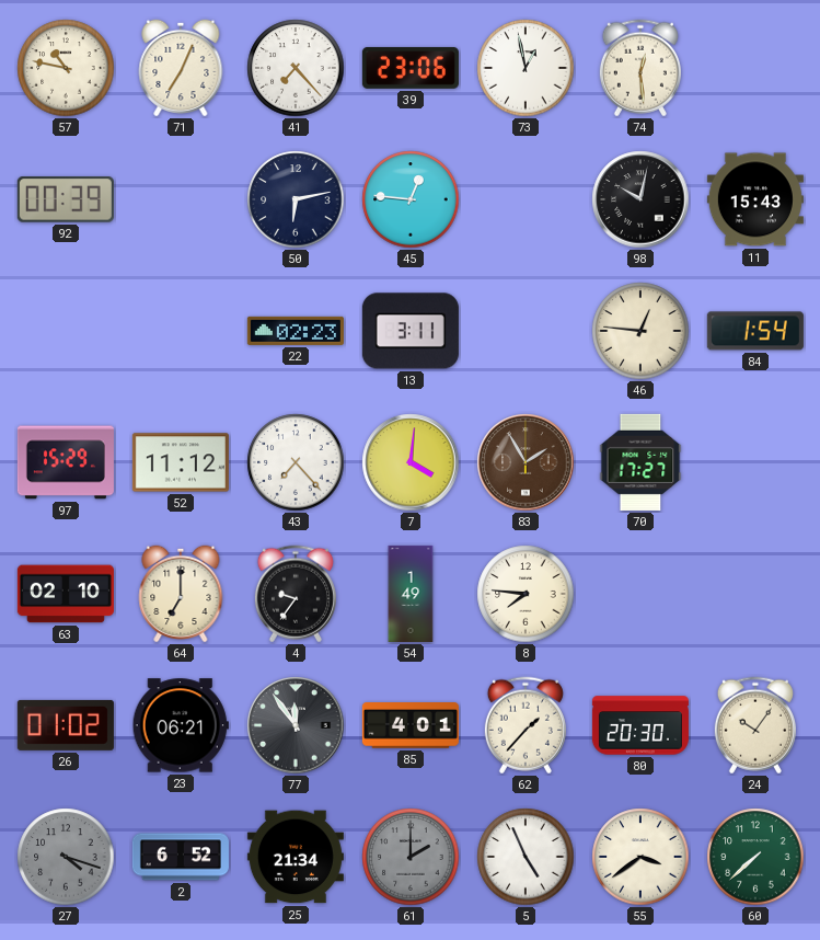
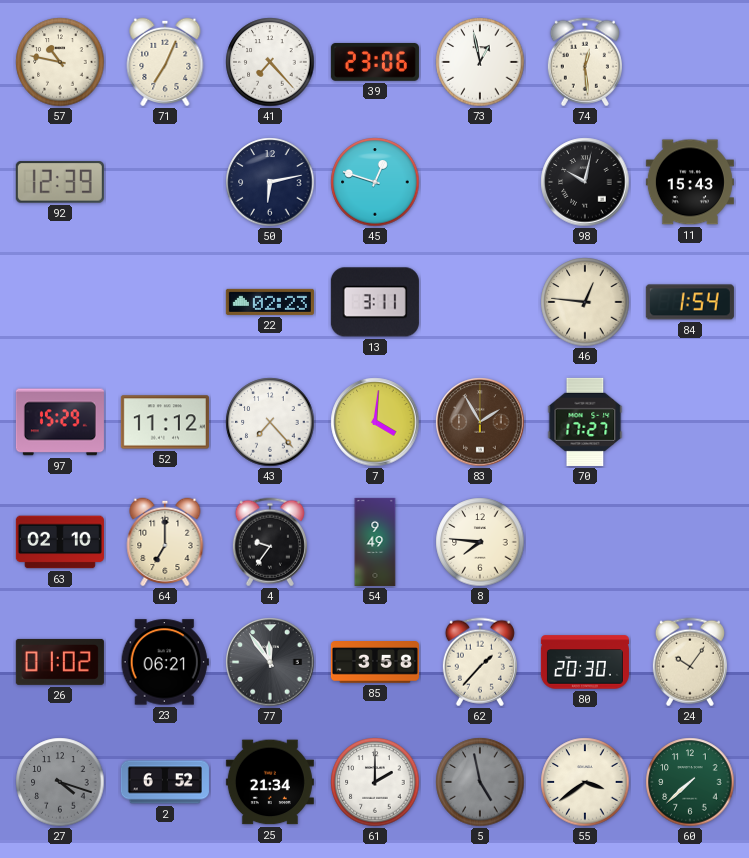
92: 00:39 -> 12:39 (60, 182)
45: 12:46 -> 12:48 (375, 182)
54: 1:49 -> 9:49 (375, 542)
85: 4:01 -> 3:58 (375, 662)
61 dial: grey -> white (375, 782)
5: 4:56 -> 4:58 (480, 782)
5 dial: white -> grey (480, 782)
